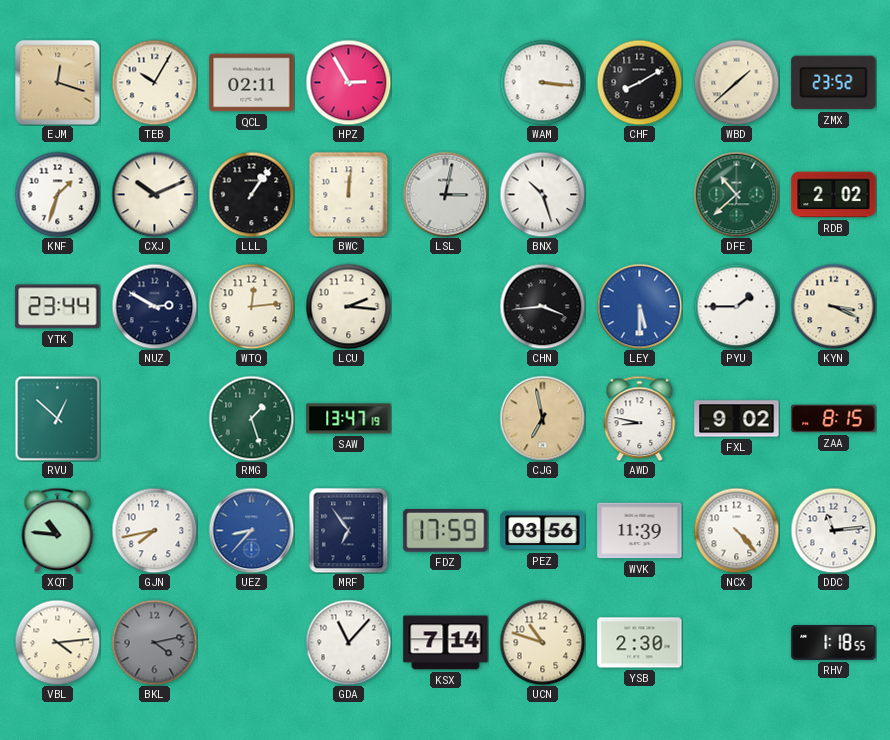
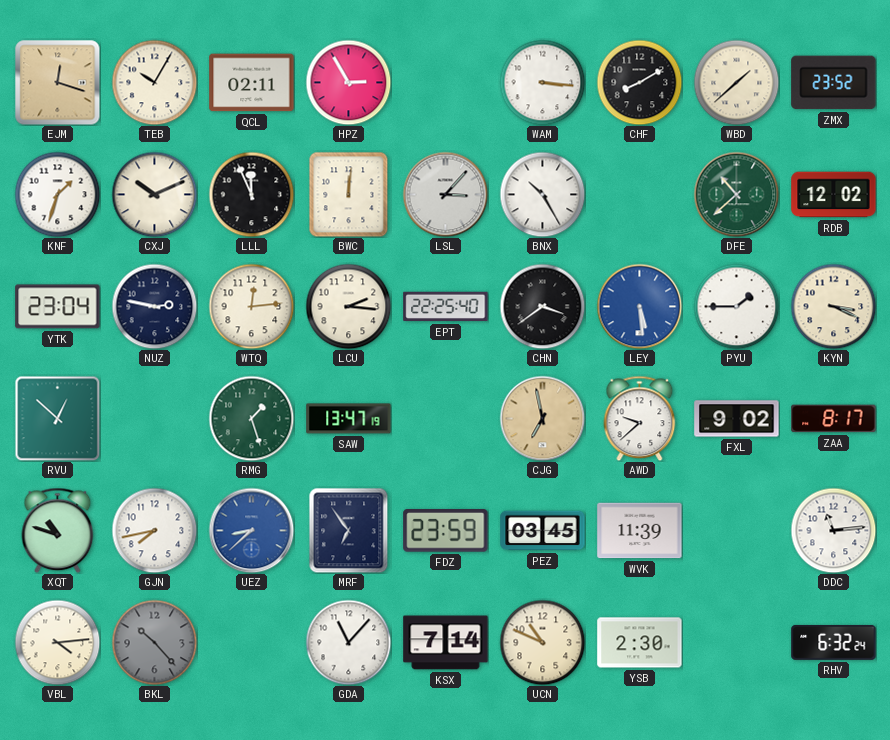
LLL: 1:06 -> 11:56 (251, 194)
LSL: 3:02 -> 3:07 (445, 194)
BNX: 10:27 -> 10:25 (542, 194)
RDB: 2:02 -> 12:02 (834, 195)
YTK: 23:44 -> 23:04 (58, 307)
NUZ: 2:50 -> 2:47 (154, 306)
EPT: none -> 22:25 (446, 307)
CHN: 3:44 -> 3:39 (542, 306)
LEY: 5:30 -> 5:29 (639, 306)
AWD: 8:47 -> 9:38 (640, 418)
ZAA: 8:15 -> 8:17 (834, 419)
XQT: 10:46 -> 10:48 (58, 530)
UEZ: 8:37 -> 8:38 (251, 530)
FDZ: 17:59 -> 23:59 (446, 531)
PEZ: 03:56 -> 03:45 (543, 531)
NCX: 4:23 -> none (736, 530)
BKL: 4:13 -> 10:23 (154, 642)
UCN: 10:48 -> 10:49 (542, 642)
RHV: 1:18 -> 6:32 (834, 642)
